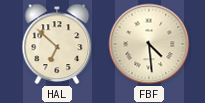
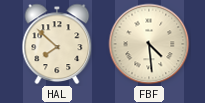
HAL: 6:52 -> 7:52 (57, 44)
